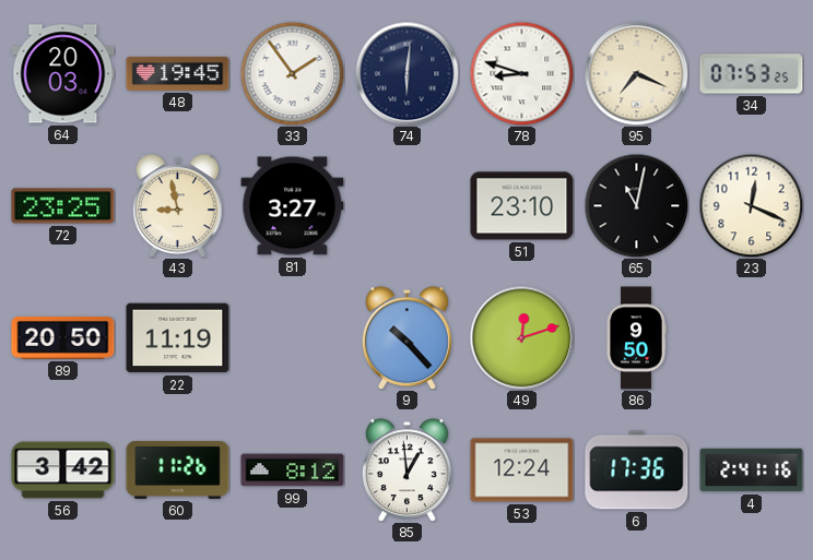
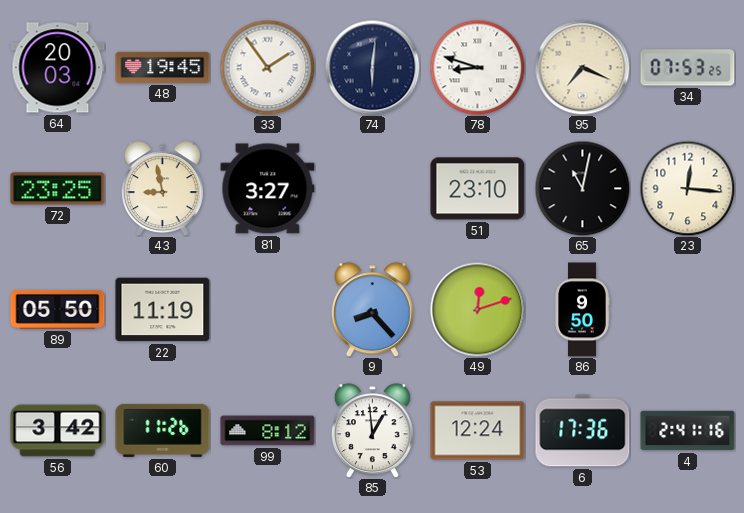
23: 12:19 -> 12:16 (687, 188)
89: 20:50 -> 05:50 (58, 310)
9: 10:23 -> 8:23 (372, 310)
